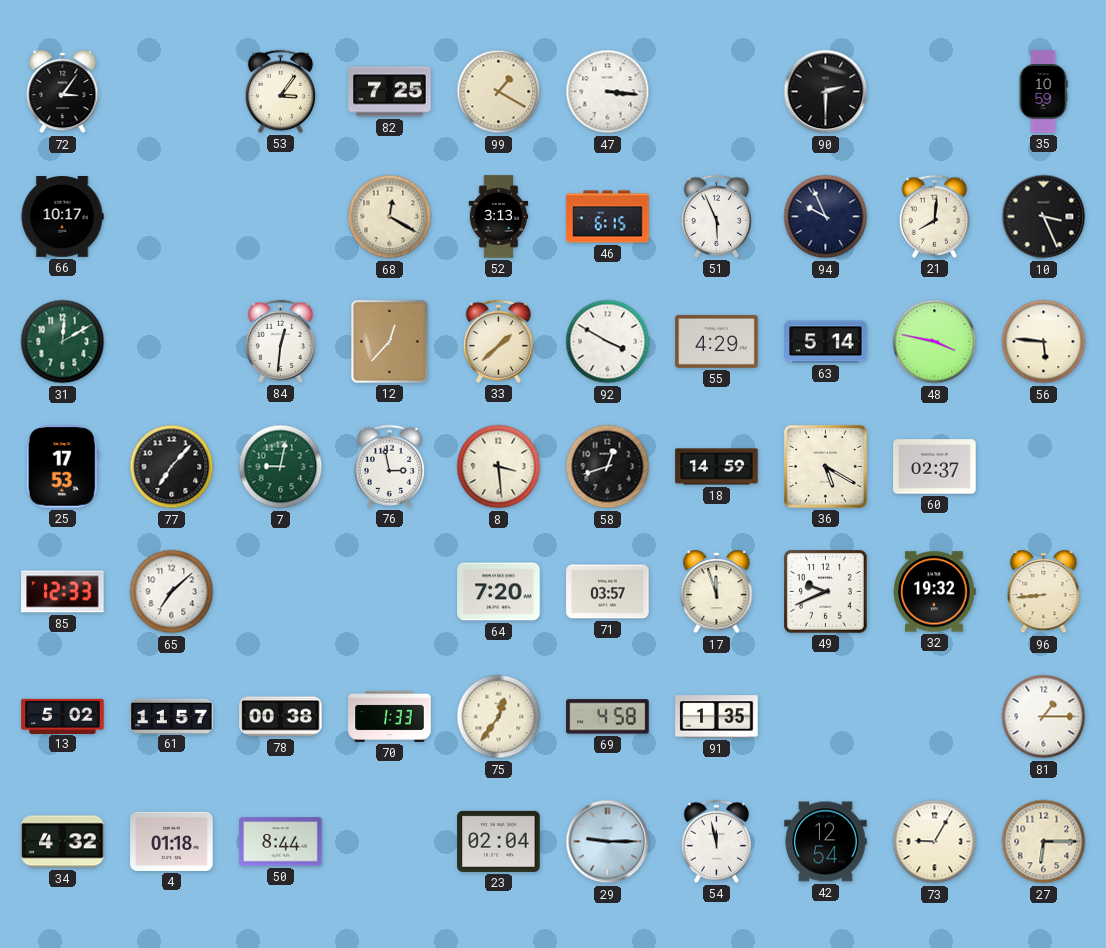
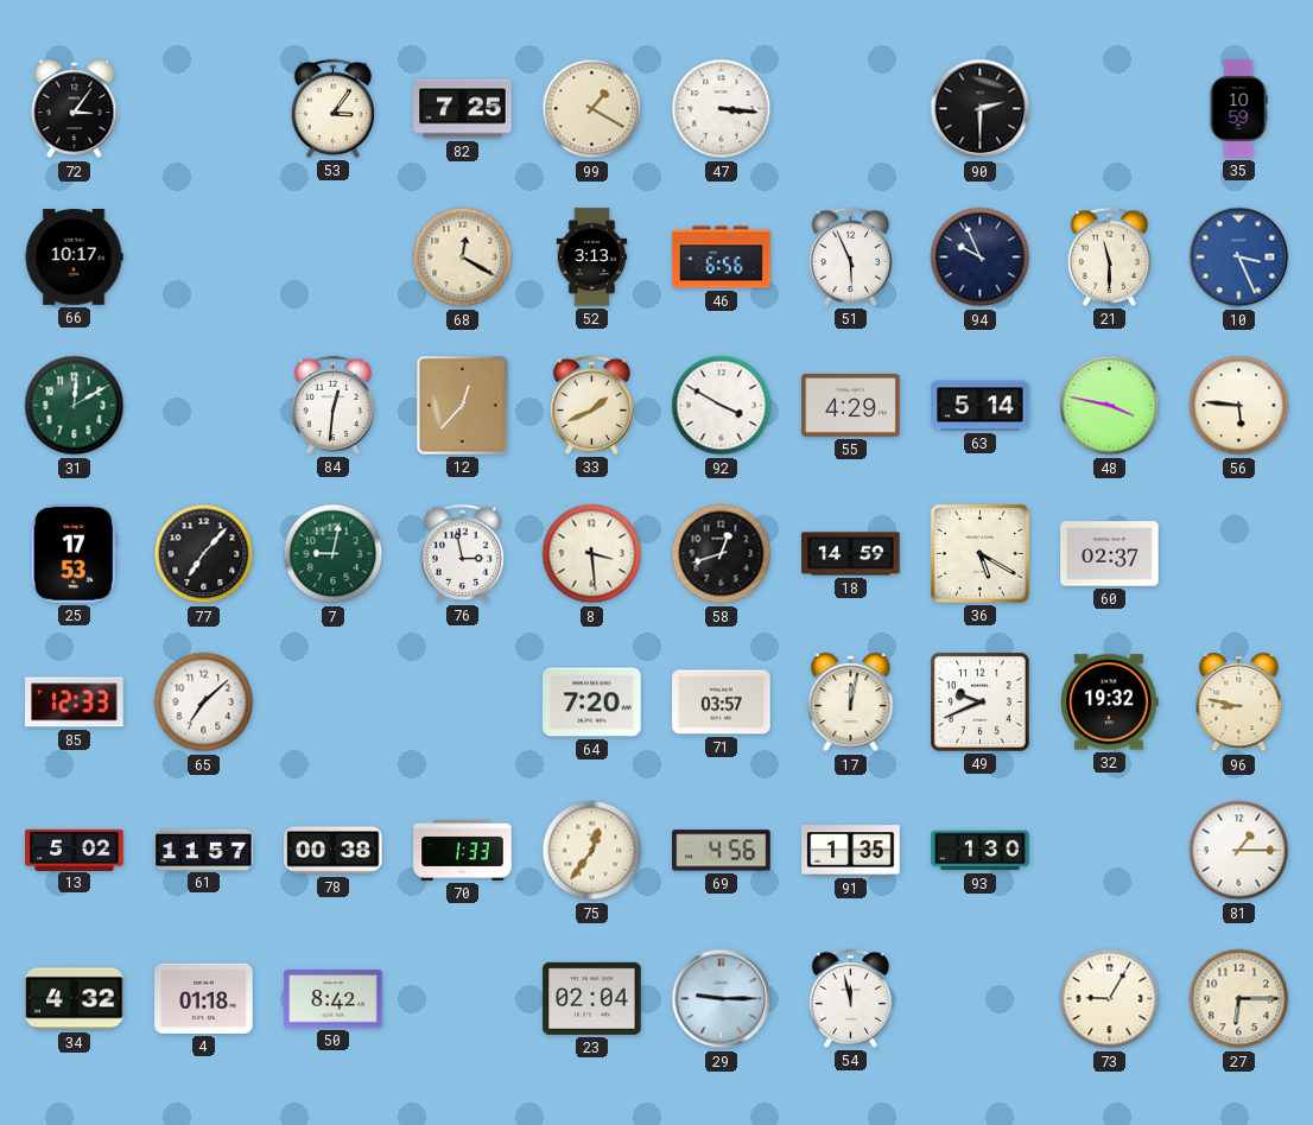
46: 6:15 -> 6:56 (722, 258)
21: 8:01 -> 11:30 (1109, 256)
10 dial: black -> blue (1239, 258)
33: 1:38 -> 1:41 (591, 405)
17: 11:57 -> 12:02 (851, 703)
96: 8:44 -> 8:47 (1239, 703)
69: 4:58 -> 4:56 (722, 851)
93: none -> 1:30 (981, 851)
50: 8:44 -> 8:42 (334, 999)
42: 12:54 -> none (826, 842)
